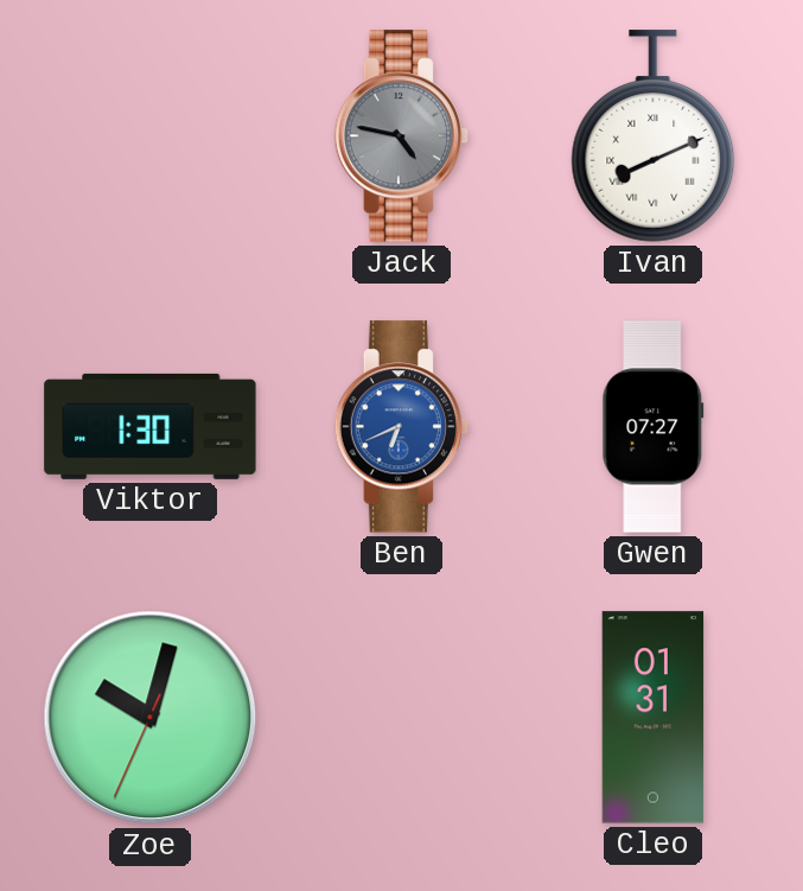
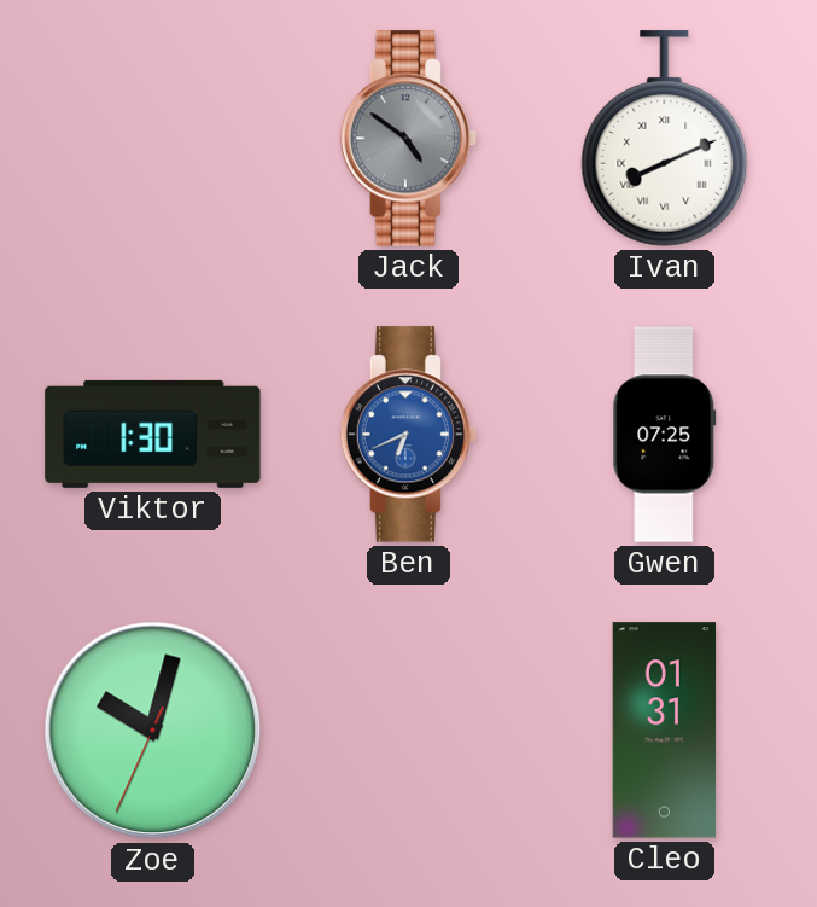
Jack: 4:47 -> 4:51 (409, 139)
Gwen: 07:27 -> 07:25 (665, 435)
